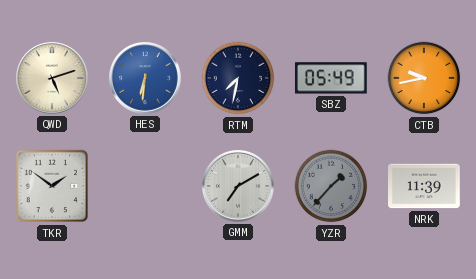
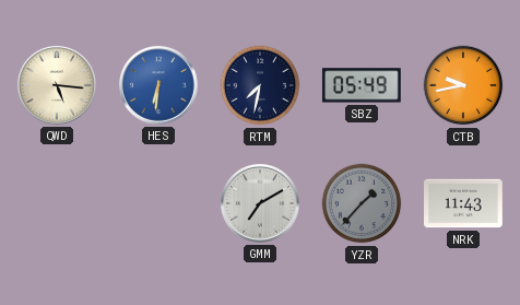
QWD: 5:12 -> 5:16 (57, 85)
TKR: 1:51 -> none (52, 186)
NRK: 11:39 -> 11:43 (463, 203)
